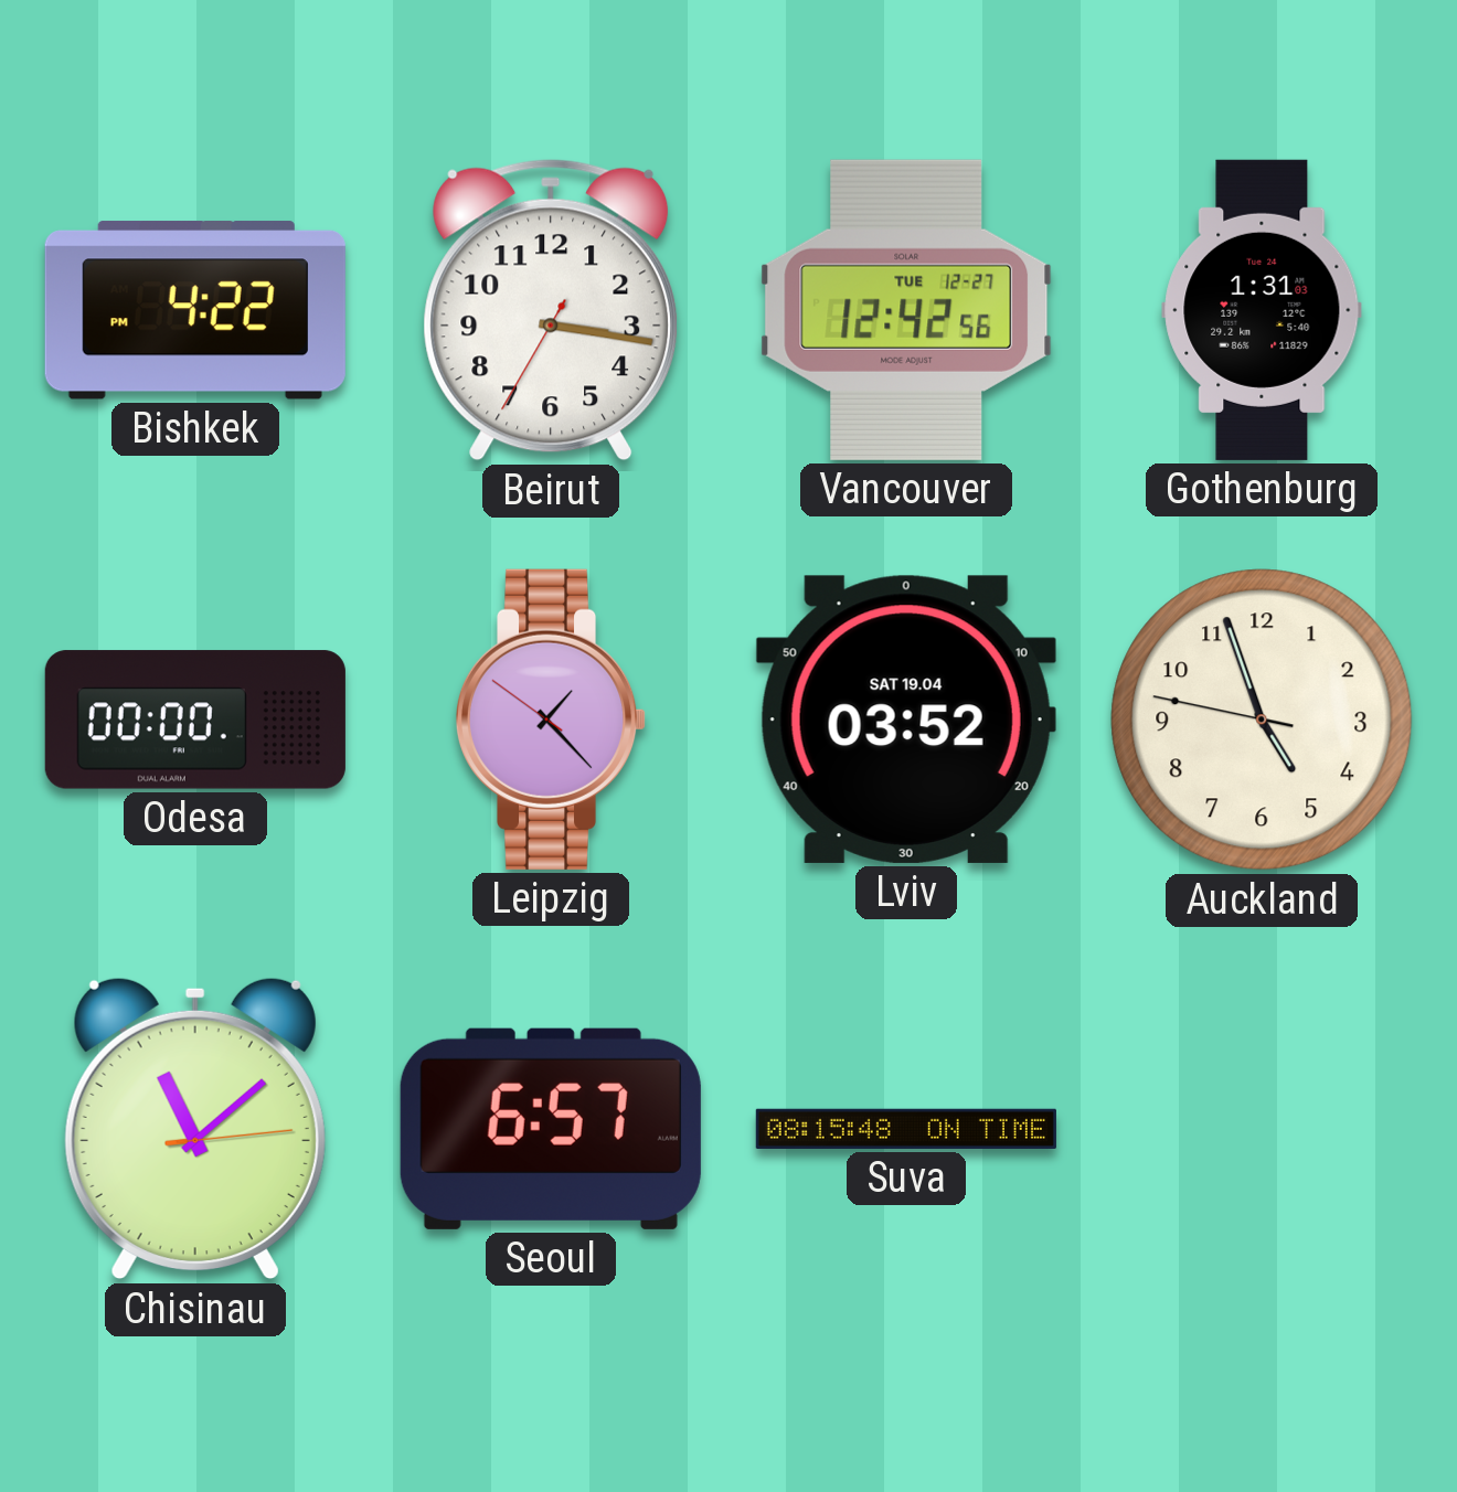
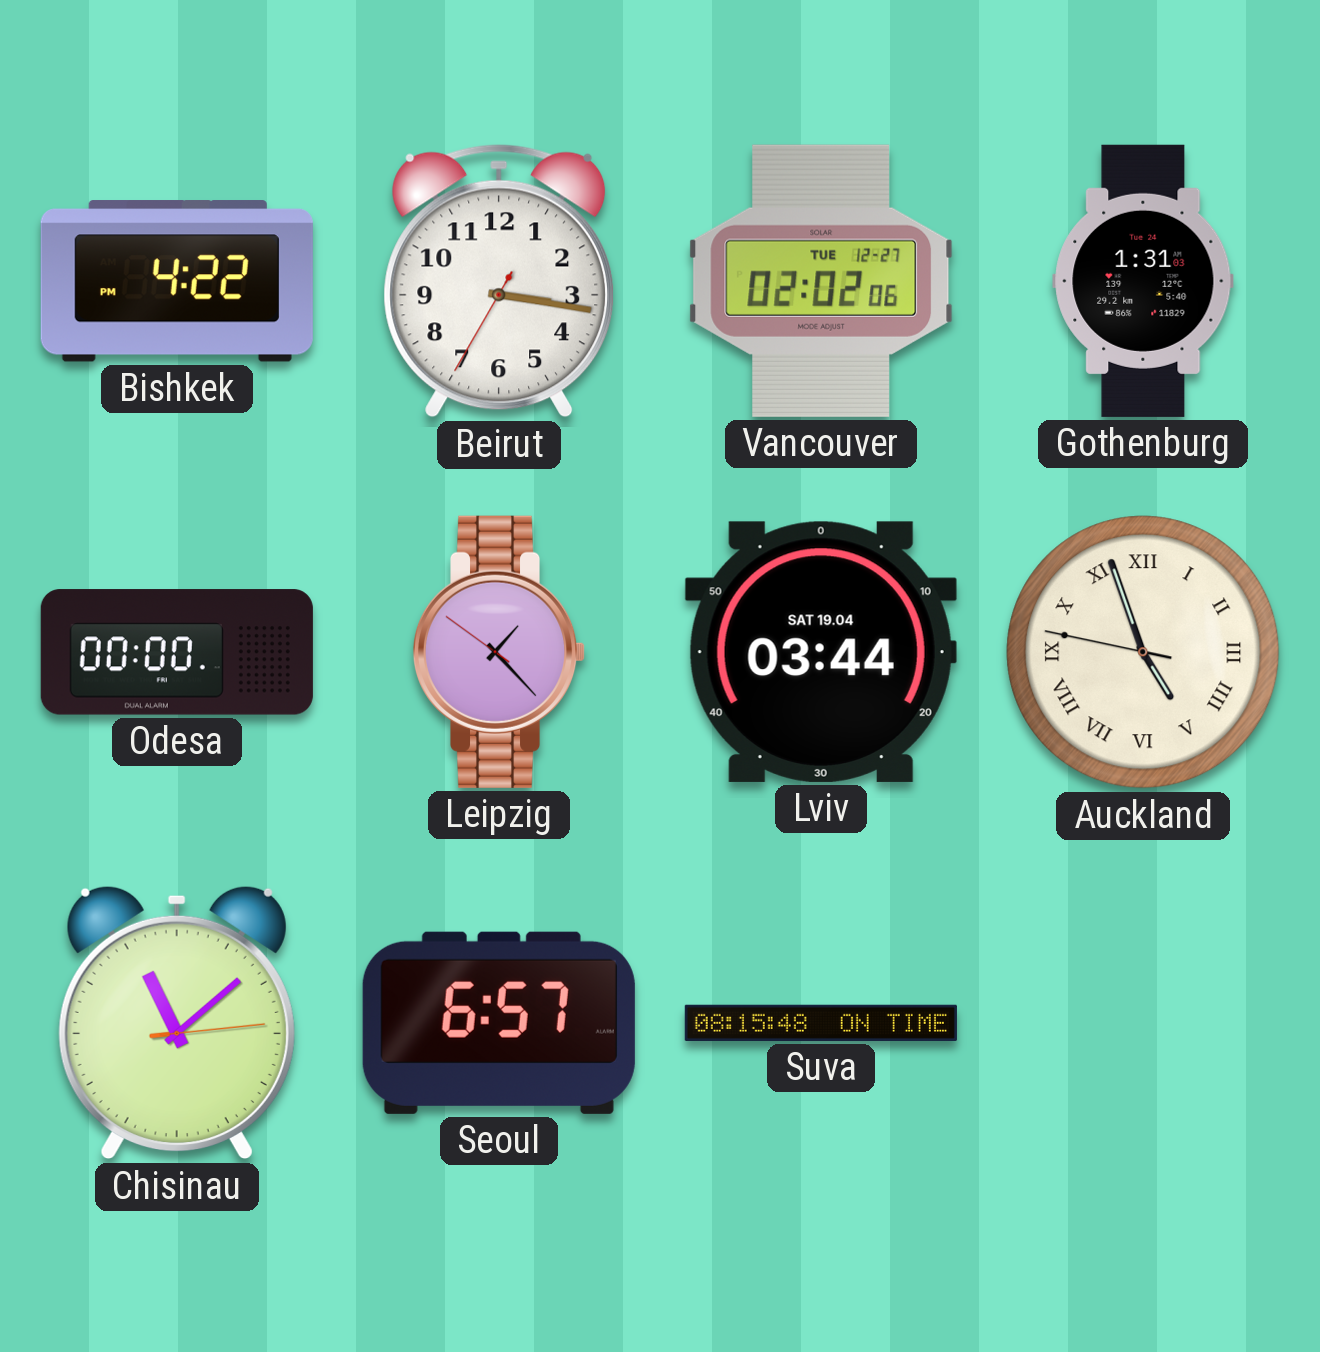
Vancouver: 12:42 -> 02:02 (821, 281)
Lviv: 03:52 -> 03:44 (821, 652)
Auckland numerals: Arabic -> Roman (1143, 652)
